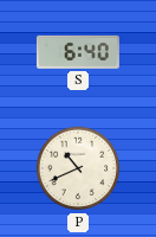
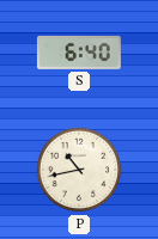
P: 10:41 -> 10:43 (79, 170)
